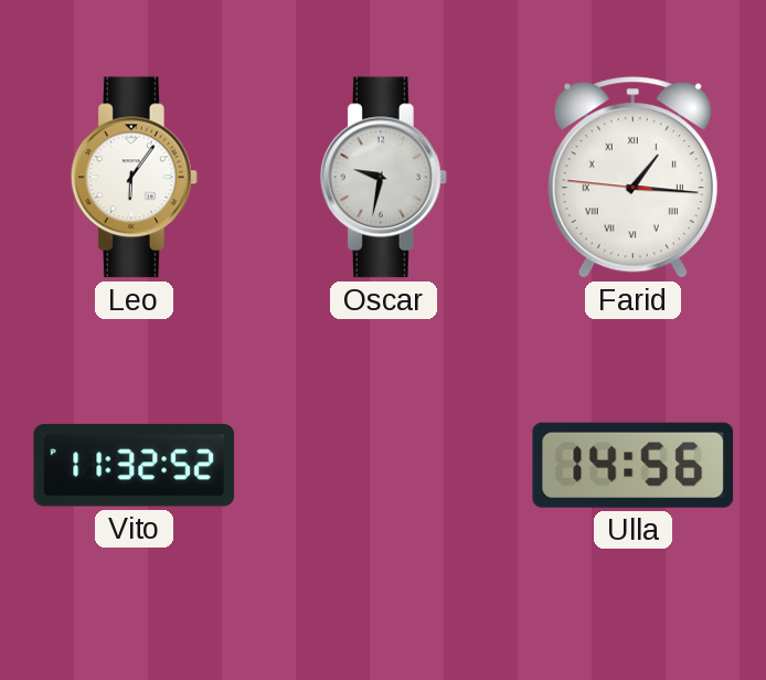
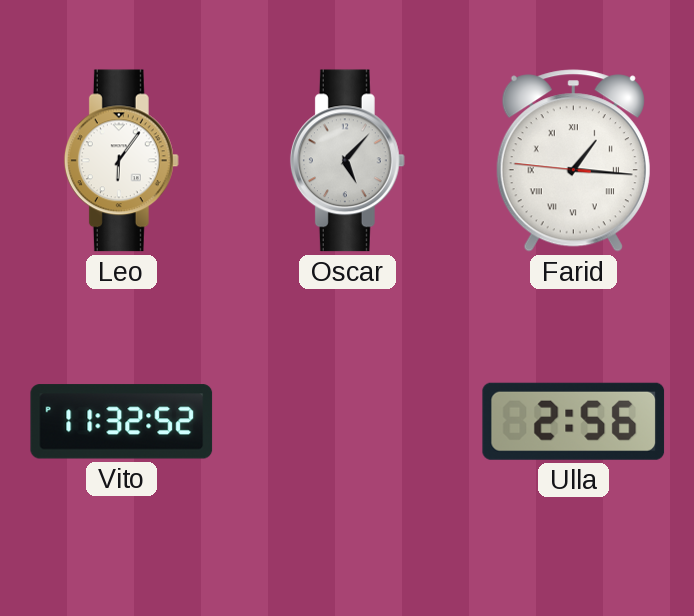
Oscar: 9:32 -> 5:07 (347, 161)
Ulla: 14:56 -> 2:56 (574, 421)
